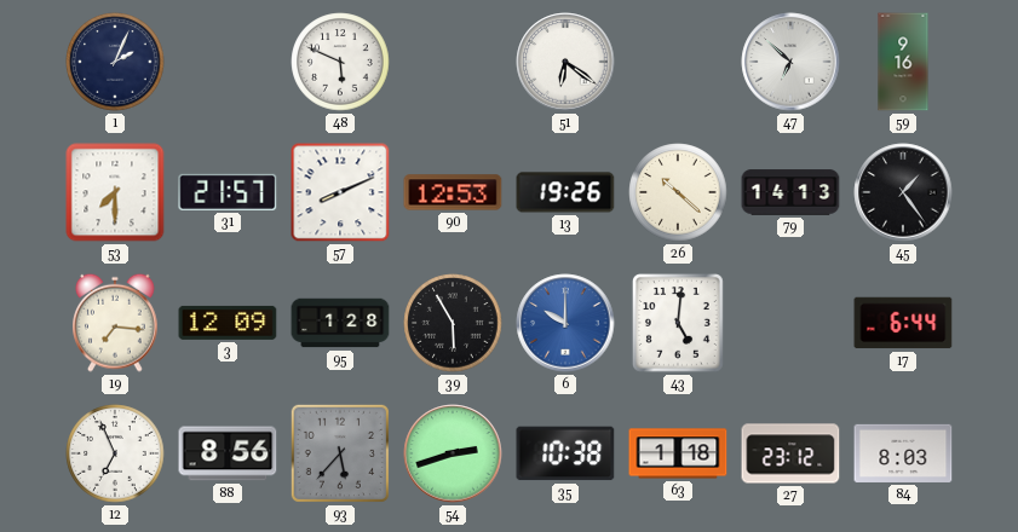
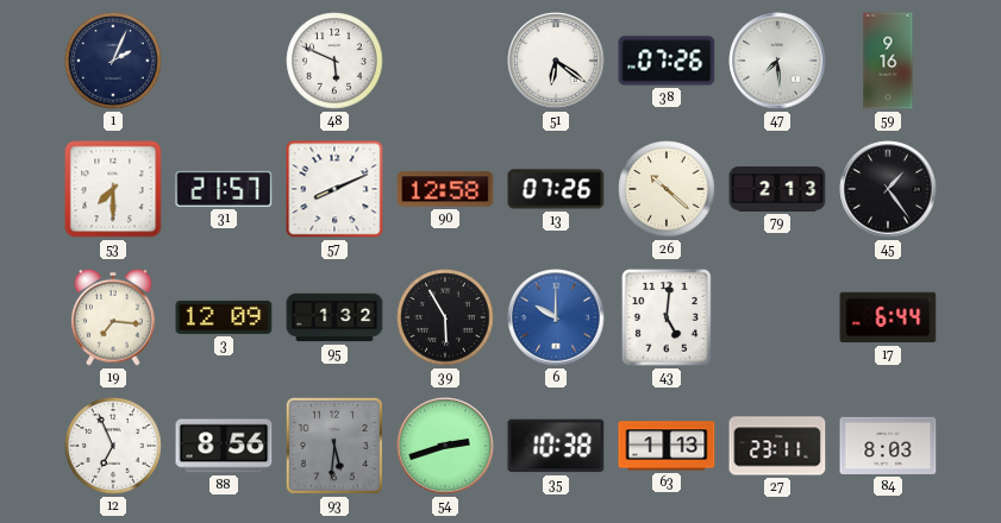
38: none -> 07:26 (667, 61)
47: 6:52 -> 7:29 (777, 61)
90: 12:53 -> 12:58 (445, 189)
13: 19:26 -> 07:26 (556, 189)
79: 14:13 -> 2:13 (777, 189)
95: 1:28 -> 1:32 (334, 317)
93: 5:37 -> 5:31 (334, 446)
63: 1:18 -> 1:13 (667, 446)
27: 23:12 -> 23:11 (777, 446)
